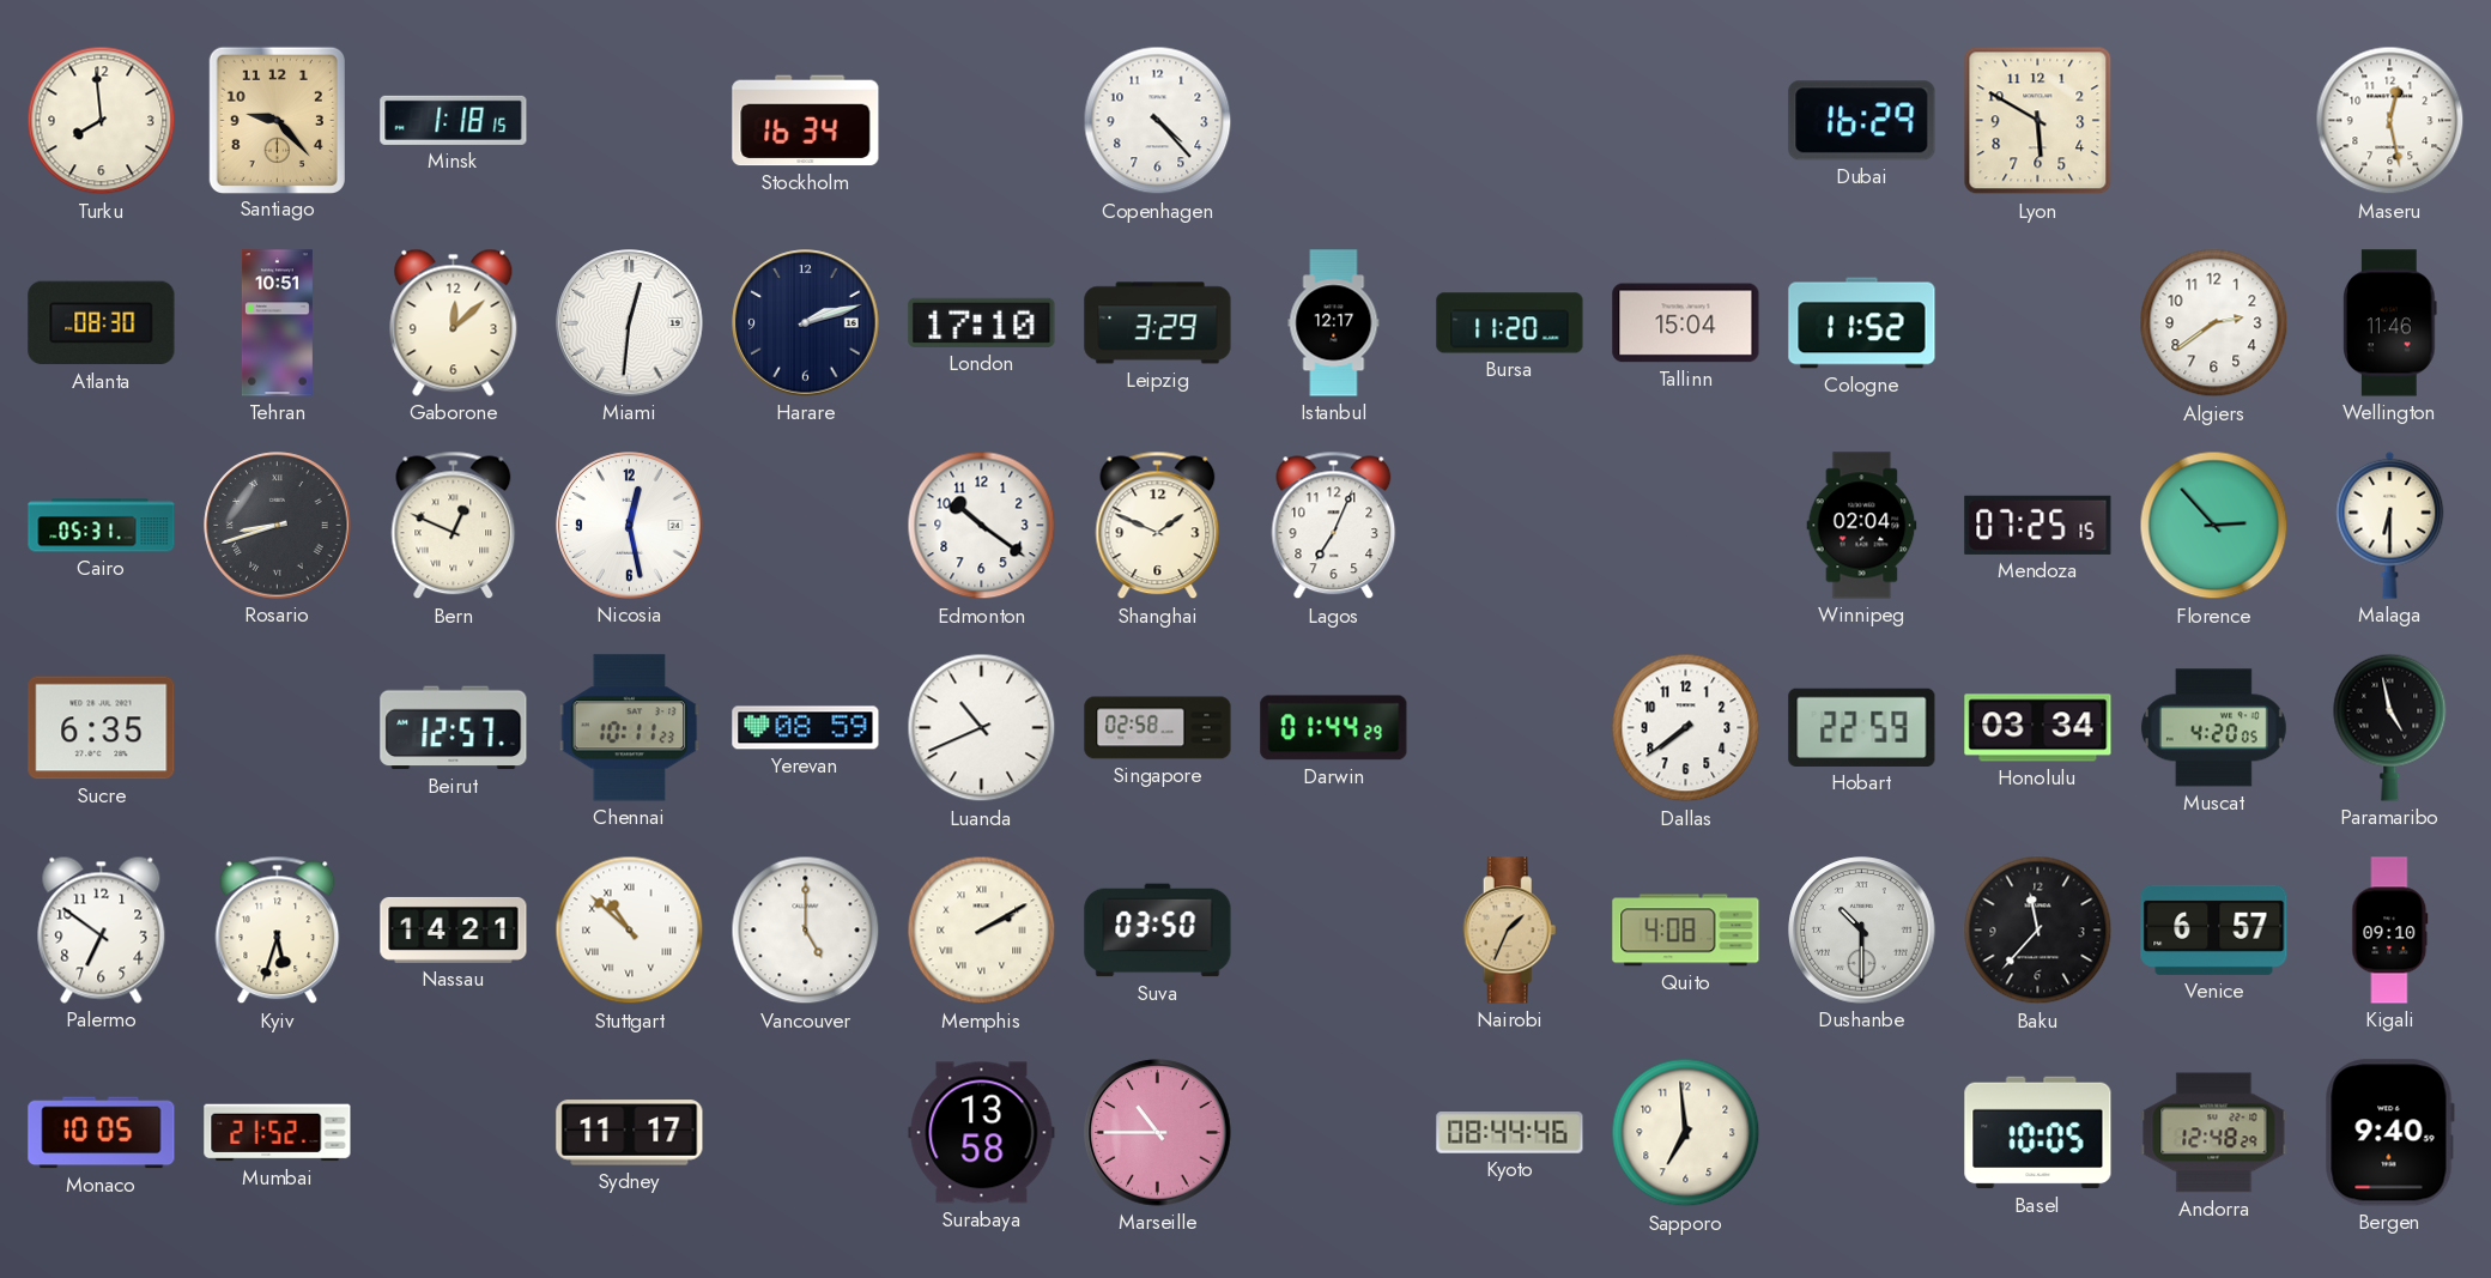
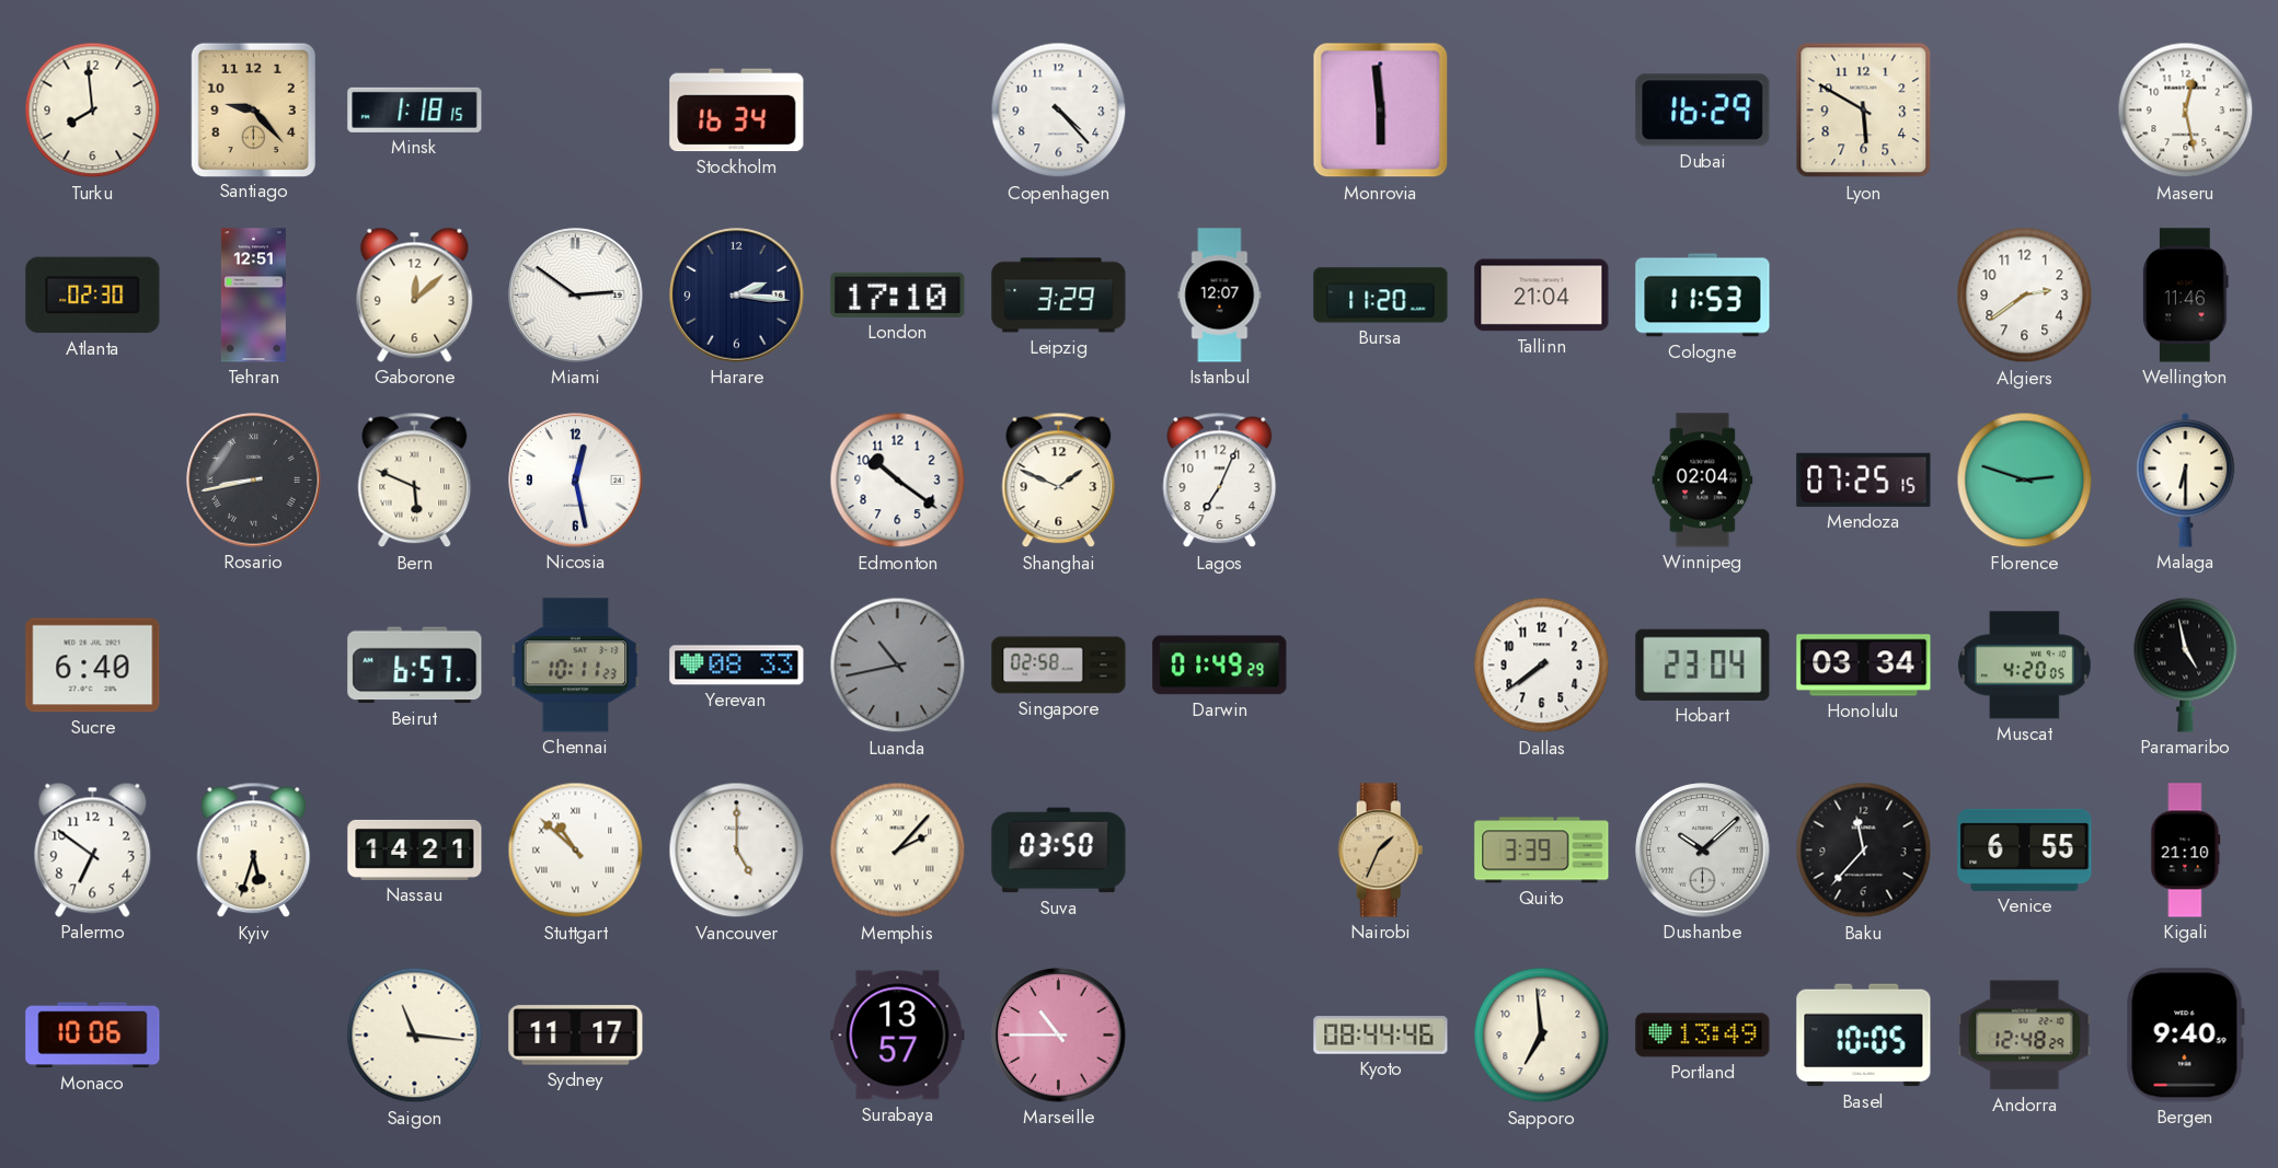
Monrovia: none -> 5:59 (1381, 111)
Atlanta: 08:30 -> 02:30 (93, 296)
Tehran: 10:51 -> 12:51 (253, 296)
Miami: 12:31 -> 2:51 (576, 296)
Harare: 2:12 -> 2:16 (737, 296)
Istanbul: 12:17 -> 12:07 (1220, 296)
Tallinn: 15:04 -> 21:04 (1542, 296)
Cologne: 11:52 -> 11:53 (1703, 296)
Cairo: 05:31 -> none (102, 526)
Rosario: 8:42 -> 8:43 (254, 481)
Bern: 12:49 -> 5:49 (415, 481)
Florence: 2:53 -> 2:48 (2025, 481)
Sucre: 6:35 -> 6:40 (93, 666)
Beirut: 12:57 -> 6:57 (415, 666)
Yerevan: 08:59 -> 08:33 (737, 666)
Luanda: 10:41 -> 10:43 (898, 666)
Luanda dial: white -> grey (898, 666)
Darwin: 01:44 -> 01:49 (1220, 666)
Hobart: 22:59 -> 23:04 (1703, 664)
Memphis: 2:10 -> 2:07 (898, 851)
Quito: 4:08 -> 3:39 (1542, 851)
Dushanbe: 10:30 -> 10:08 (1703, 851)
Venice: 6:57 -> 6:55 (2025, 849)
Kigali: 09:10 -> 21:10 (2186, 851)
Monaco: 10:05 -> 10:06 (93, 1036)
Mumbai: 21:52 -> none (278, 1133)
Saigon: none -> 11:16 (415, 1036)
Surabaya: 13:58 -> 13:57 (898, 1036)
Portland: none -> 13:49 (1703, 1036)
